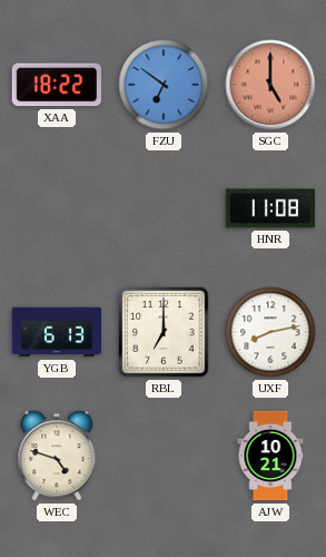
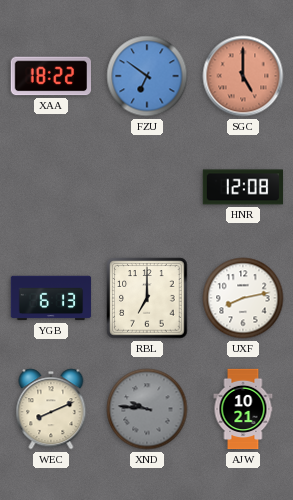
HNR: 11:08 -> 12:08 (243, 187)
WEC: 4:48 -> 8:11 (51, 409)
XND: none -> 9:46 (147, 409)
